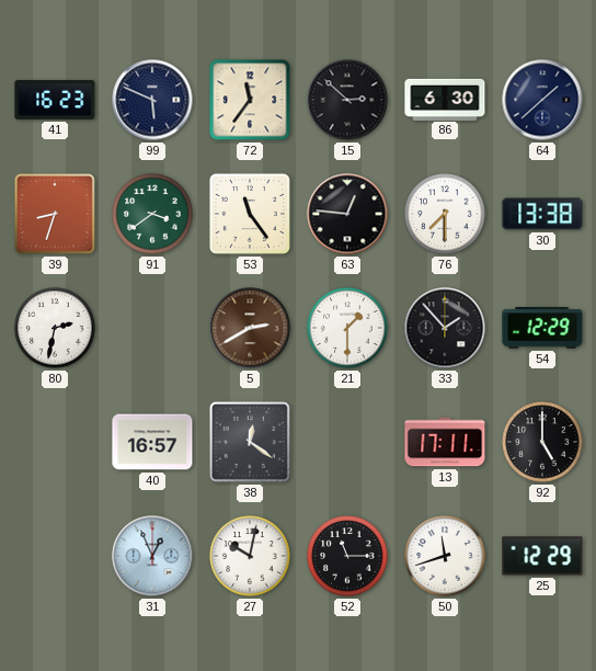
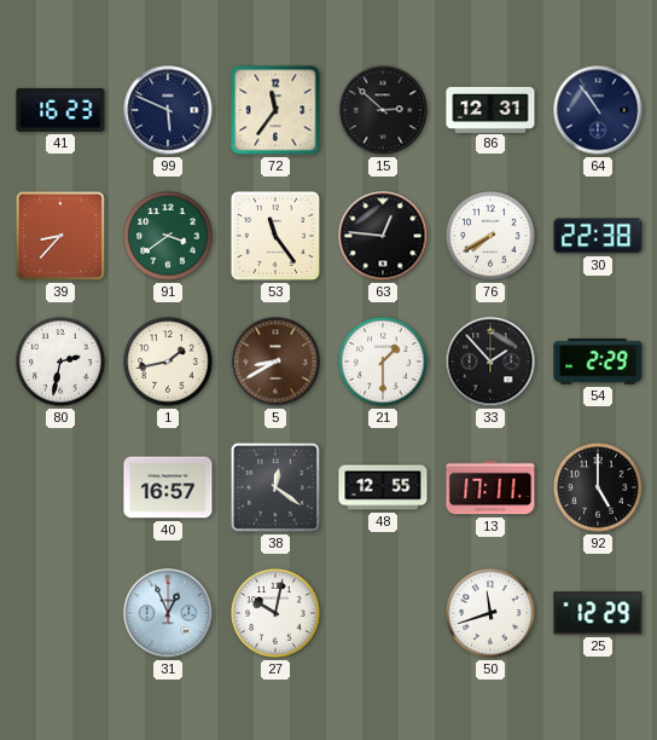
86: 6:30 -> 12:31 (490, 109)
64: 1:38 -> 10:54 (598, 110)
39: 8:33 -> 8:37 (60, 236)
76: 7:30 -> 7:40 (490, 236)
30: 13:38 -> 22:38 (598, 236)
1: none -> 1:43 (168, 362)
5: 2:40 -> 8:40 (275, 362)
54: 12:29 -> 2:29 (598, 362)
48: none -> 12:55 (383, 487)
52: 11:15 -> none (347, 556)
